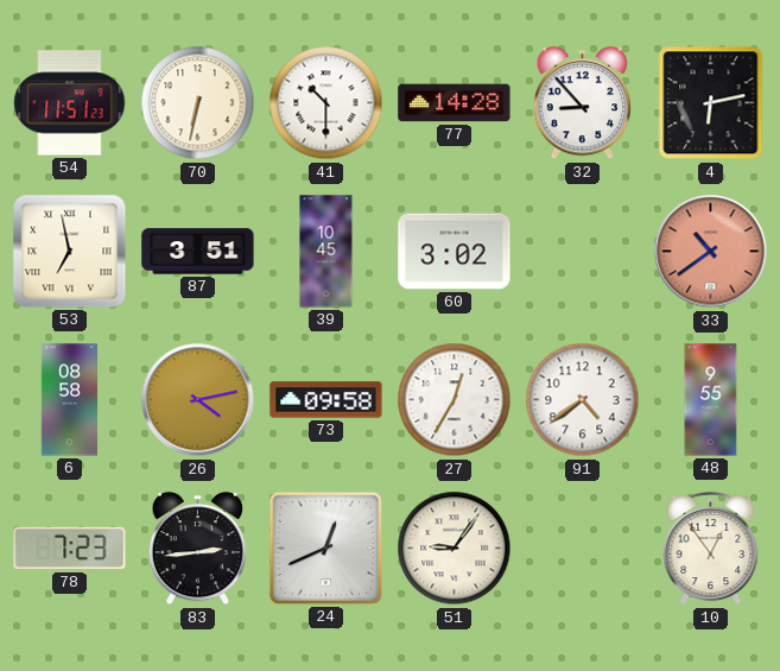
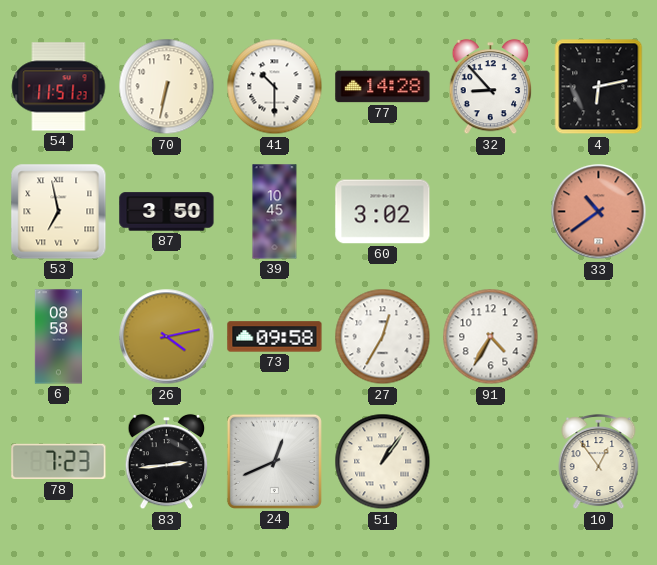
87: 3:51 -> 3:50 (167, 212)
91: 4:39 -> 4:35 (491, 337)
48: 9:55 -> none (711, 400)
51: 9:06 -> 1:06 (383, 462)
